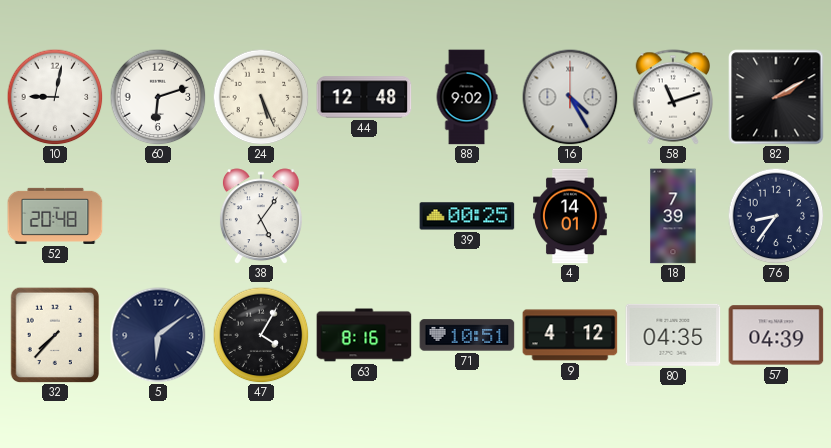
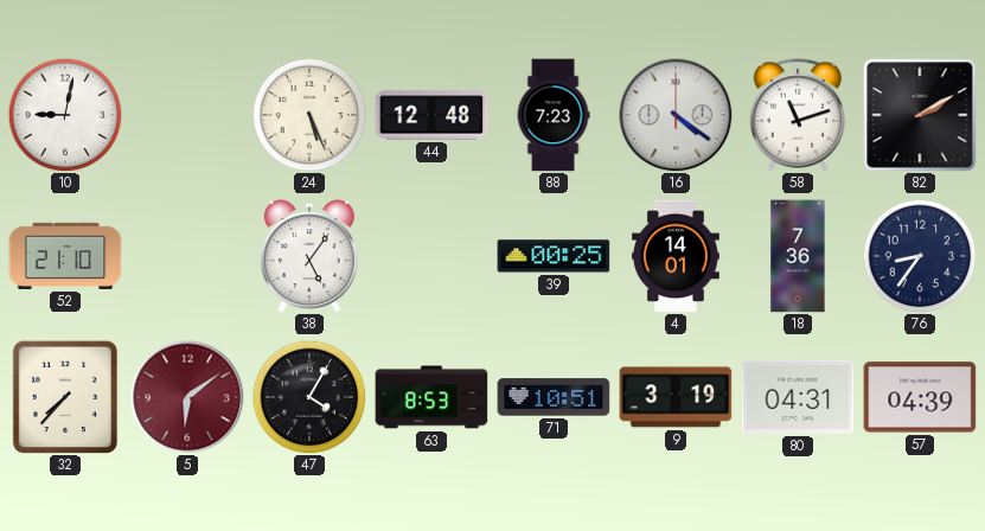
60: 6:12 -> none (158, 97)
88: 9:02 -> 7:23 (554, 115)
16: 4:25 -> 4:21 (676, 115)
52: 20:48 -> 21:10 (65, 256)
18: 7:39 -> 7:36 (798, 256)
5 dial: navy -> burgundy (187, 397)
63: 8:16 -> 8:53 (431, 397)
9: 4:12 -> 3:19 (676, 397)
80: 04:35 -> 04:31 (798, 397)
